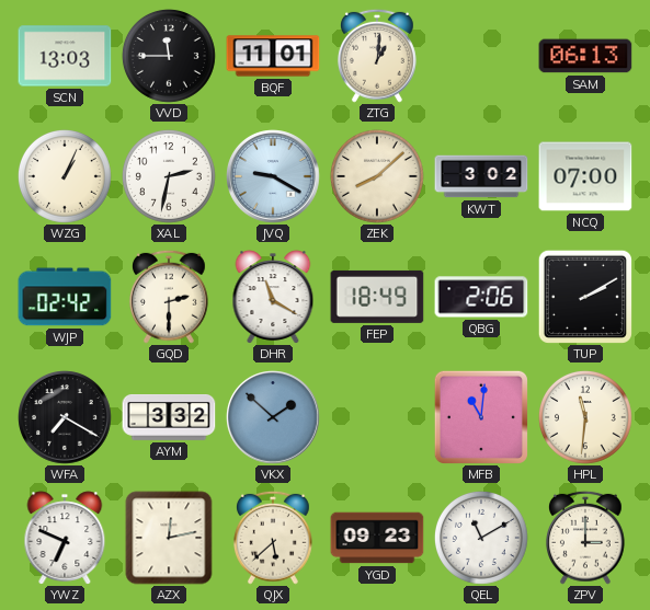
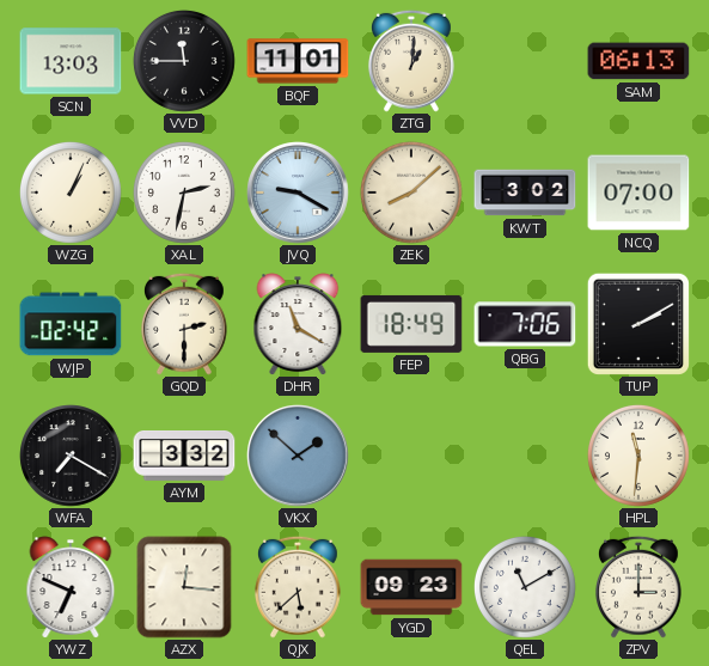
QBG: 2:06 -> 7:06 (525, 324)
MFB: 11:01 -> none (481, 417)
AZX: 12:13 -> 12:16 (184, 587)
